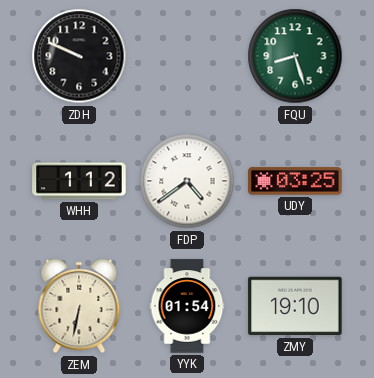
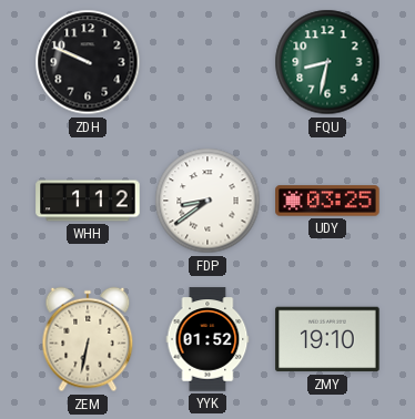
FQU: 8:27 -> 8:32 (327, 62)
FDP: 4:39 -> 8:39 (207, 201)
YYK: 01:54 -> 01:52 (207, 339)
